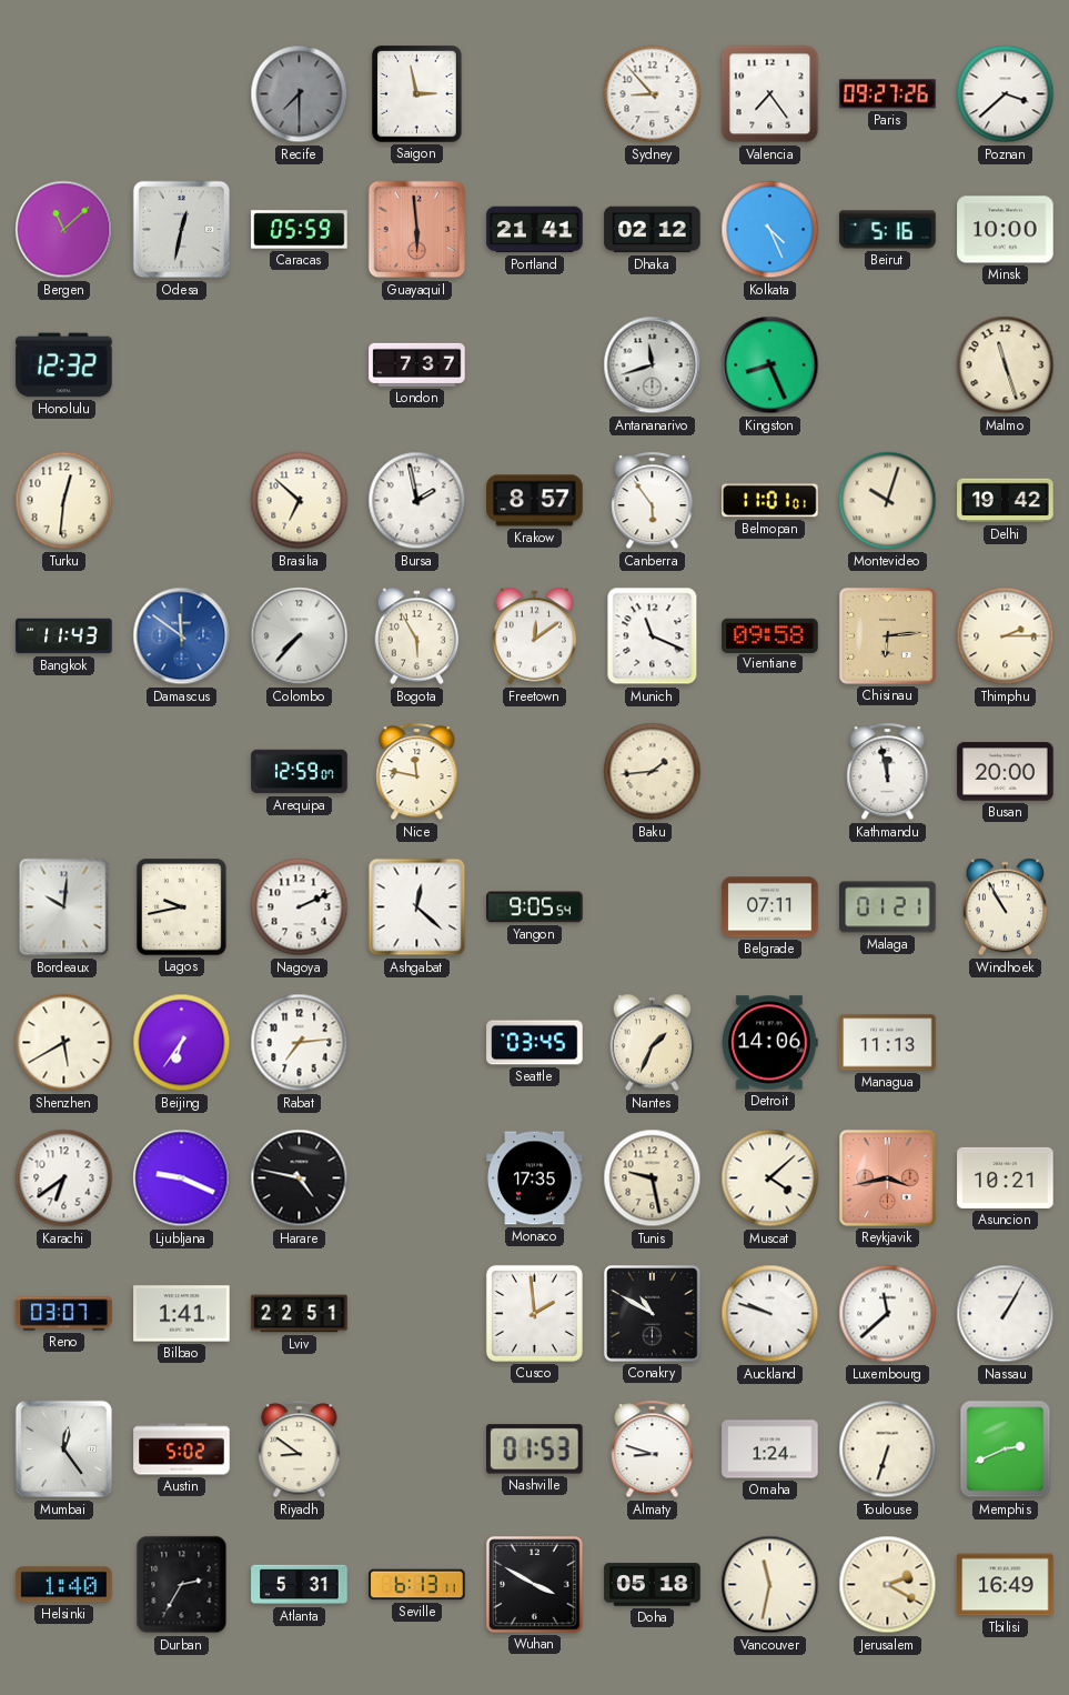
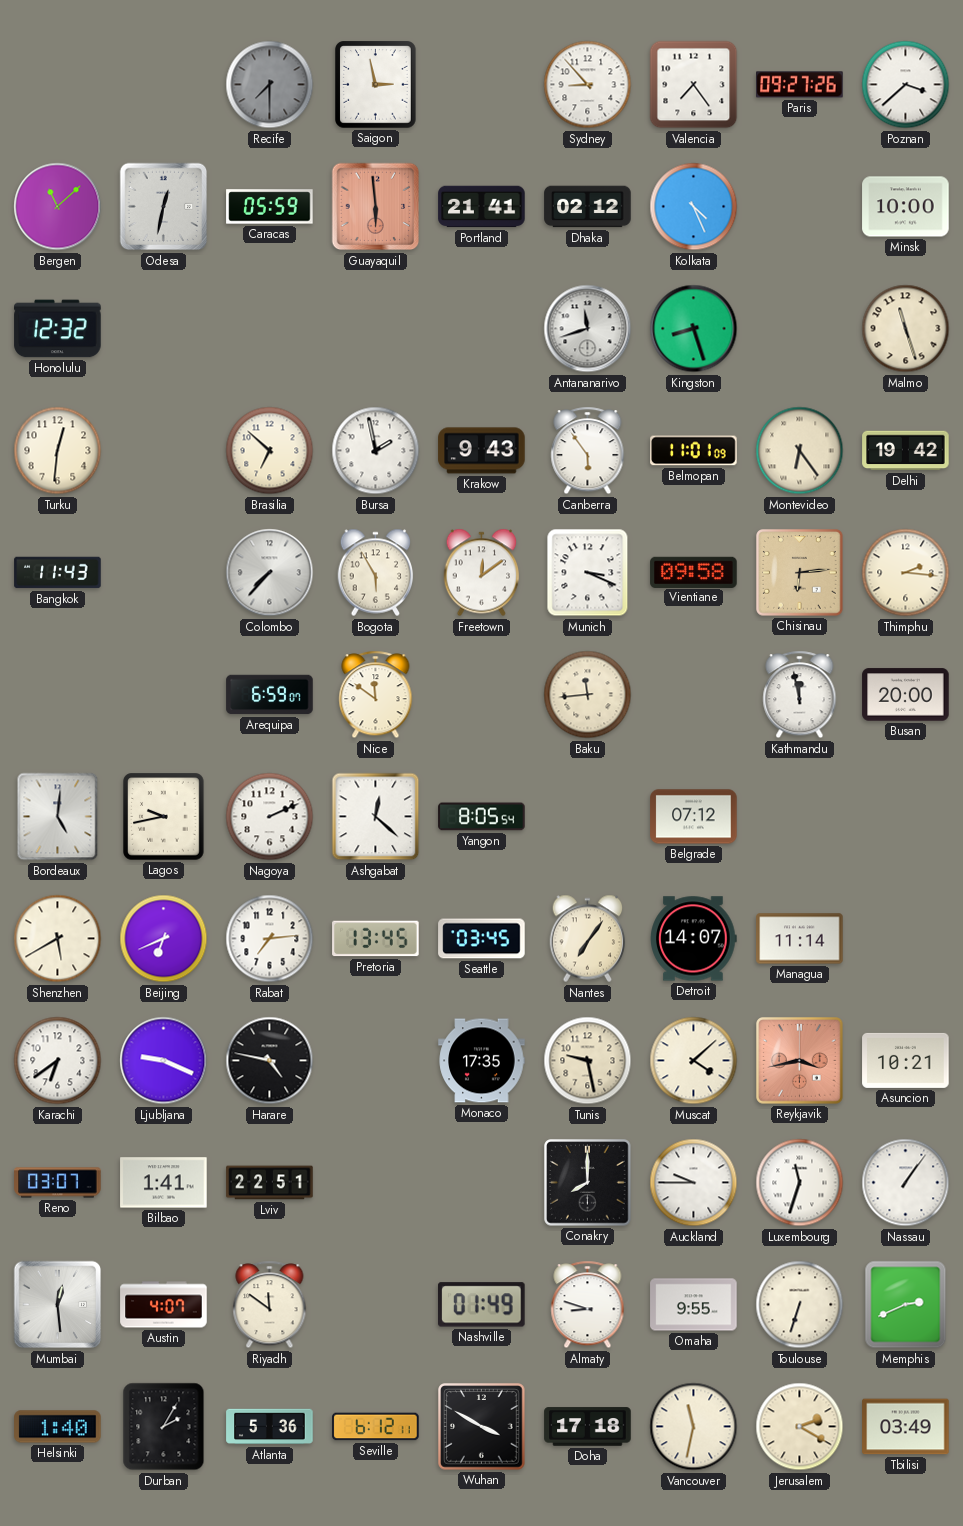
Beirut: 5:16 -> none (888, 230)
London: 7:37 -> none (417, 364)
Kingston: 8:26 -> 8:27 (694, 329)
Krakow: 8:57 -> 9:43 (482, 451)
Belmopan: 11:01:01 -> 11:01:09 (694, 451)
Montevideo: 10:03 -> 6:24 (800, 451)
Damascus: 11:51 -> none (182, 636)
Munich: 11:19 -> 3:19 (588, 573)
Thimphu: 2:15 -> 2:16 (906, 573)
Arequipa: 12:59 -> 6:59 (270, 695)
Nice: 11:47 -> 11:51 (376, 695)
Baku: 1:44 -> 11:44 (588, 695)
Bordeaux: 10:01 -> 5:01 (58, 817)
Yangon: 9:05 -> 8:05 (482, 817)
Belgrade: 07:11 -> 07:12 (694, 817)
Malaga: 01:21 -> none (888, 907)
Windhoek: 10:55 -> none (1006, 907)
Beijing: 6:36 -> 6:41 (164, 939)
Pretoria: none -> 13:45 (376, 939)
Nantes: 1:34 -> 7:06 (588, 939)
Detroit: 14:06 -> 14:07 (694, 939)
Managua: 11:13 -> 11:14 (800, 939)
Cusco: 1:59 -> none (534, 1313)
Conakry: 10:50 -> 8:00 (588, 1183)
Auckland: 9:48 -> 9:45 (694, 1183)
Luxembourg: 11:38 -> 11:33 (800, 1183)
Nassau: 1:05 -> 1:06 (906, 1183)
Mumbai: 12:24 -> 12:29 (58, 1305)
Austin: 5:02 -> 4:07 (164, 1305)
Riyadh: 8:51 -> 11:51 (270, 1305)
Nashville: 01:53 -> 01:49 (482, 1305)
Omaha: 1:24 -> 9:55 (694, 1305)
Durban: 2:35 -> 2:05 (164, 1427)
Atlanta: 5:31 -> 5:36 (270, 1427)
Seville: 6:13 -> 6:12 (376, 1427)
Doha: 05:18 -> 17:18 (588, 1427)
Tbilisi: 16:49 -> 03:49 (906, 1427)
